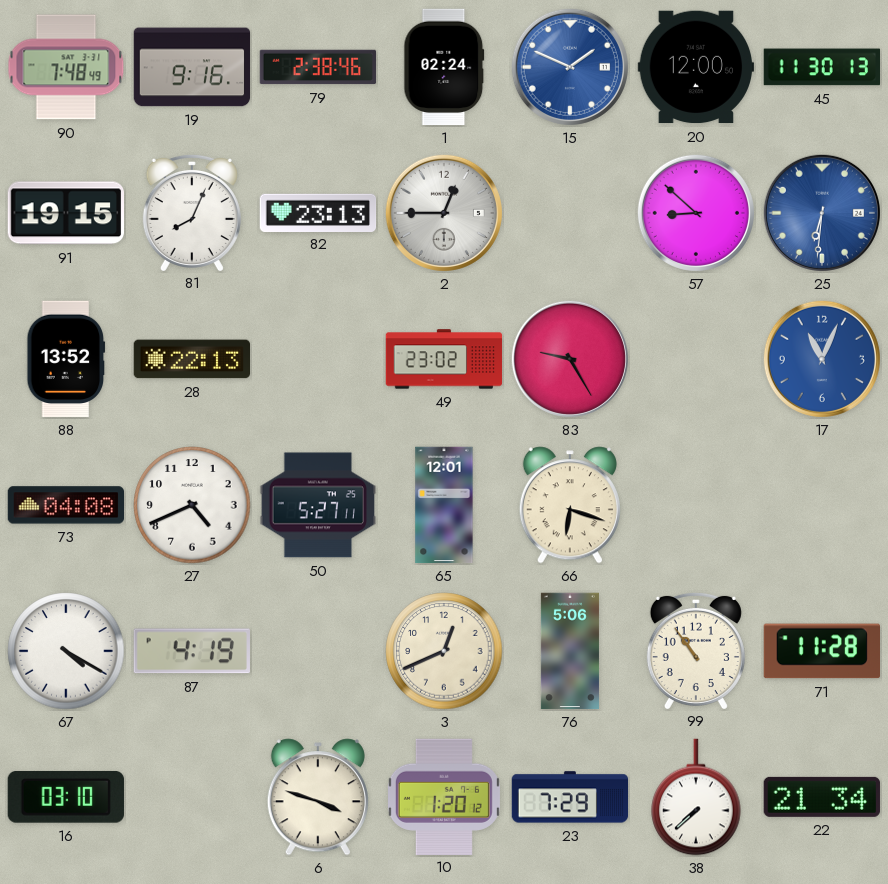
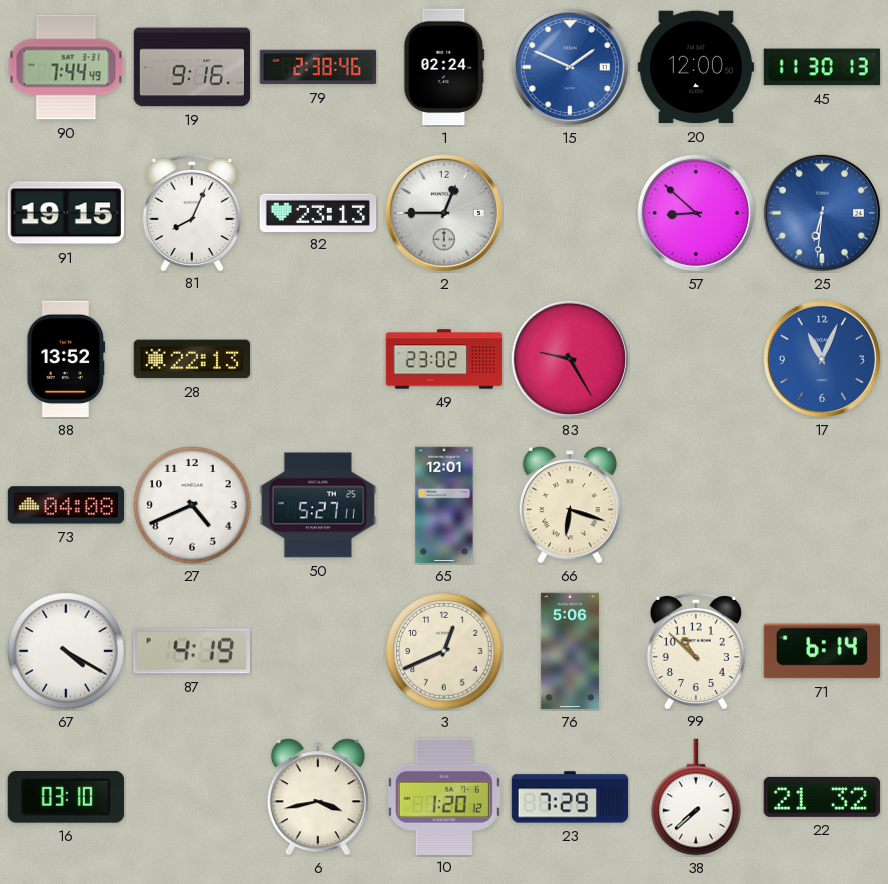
90: 7:48 -> 7:44 (66, 67)
99: 10:54 -> 10:52 (696, 650)
71: 11:28 -> 6:14 (821, 651)
6: 3:48 -> 3:43 (318, 797)
22: 21:34 -> 21:32 (822, 797)
